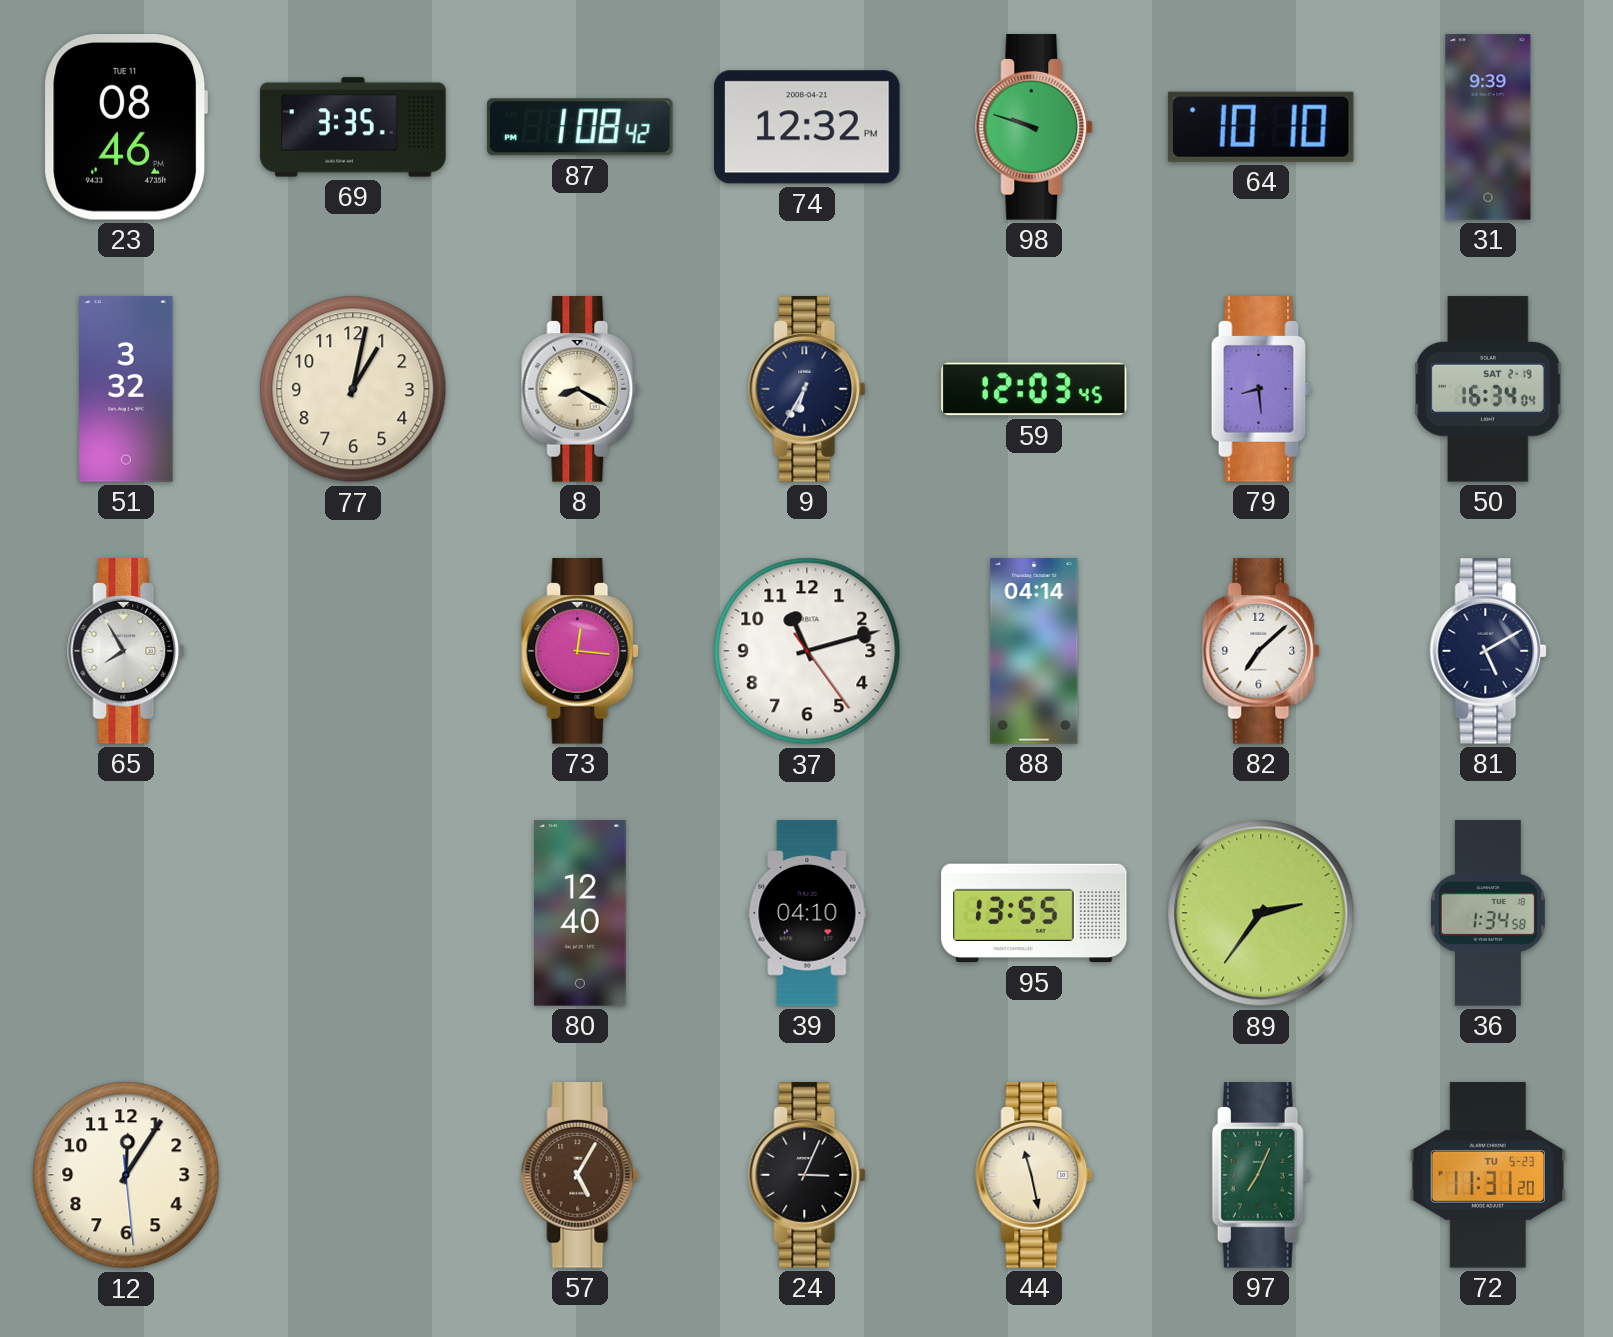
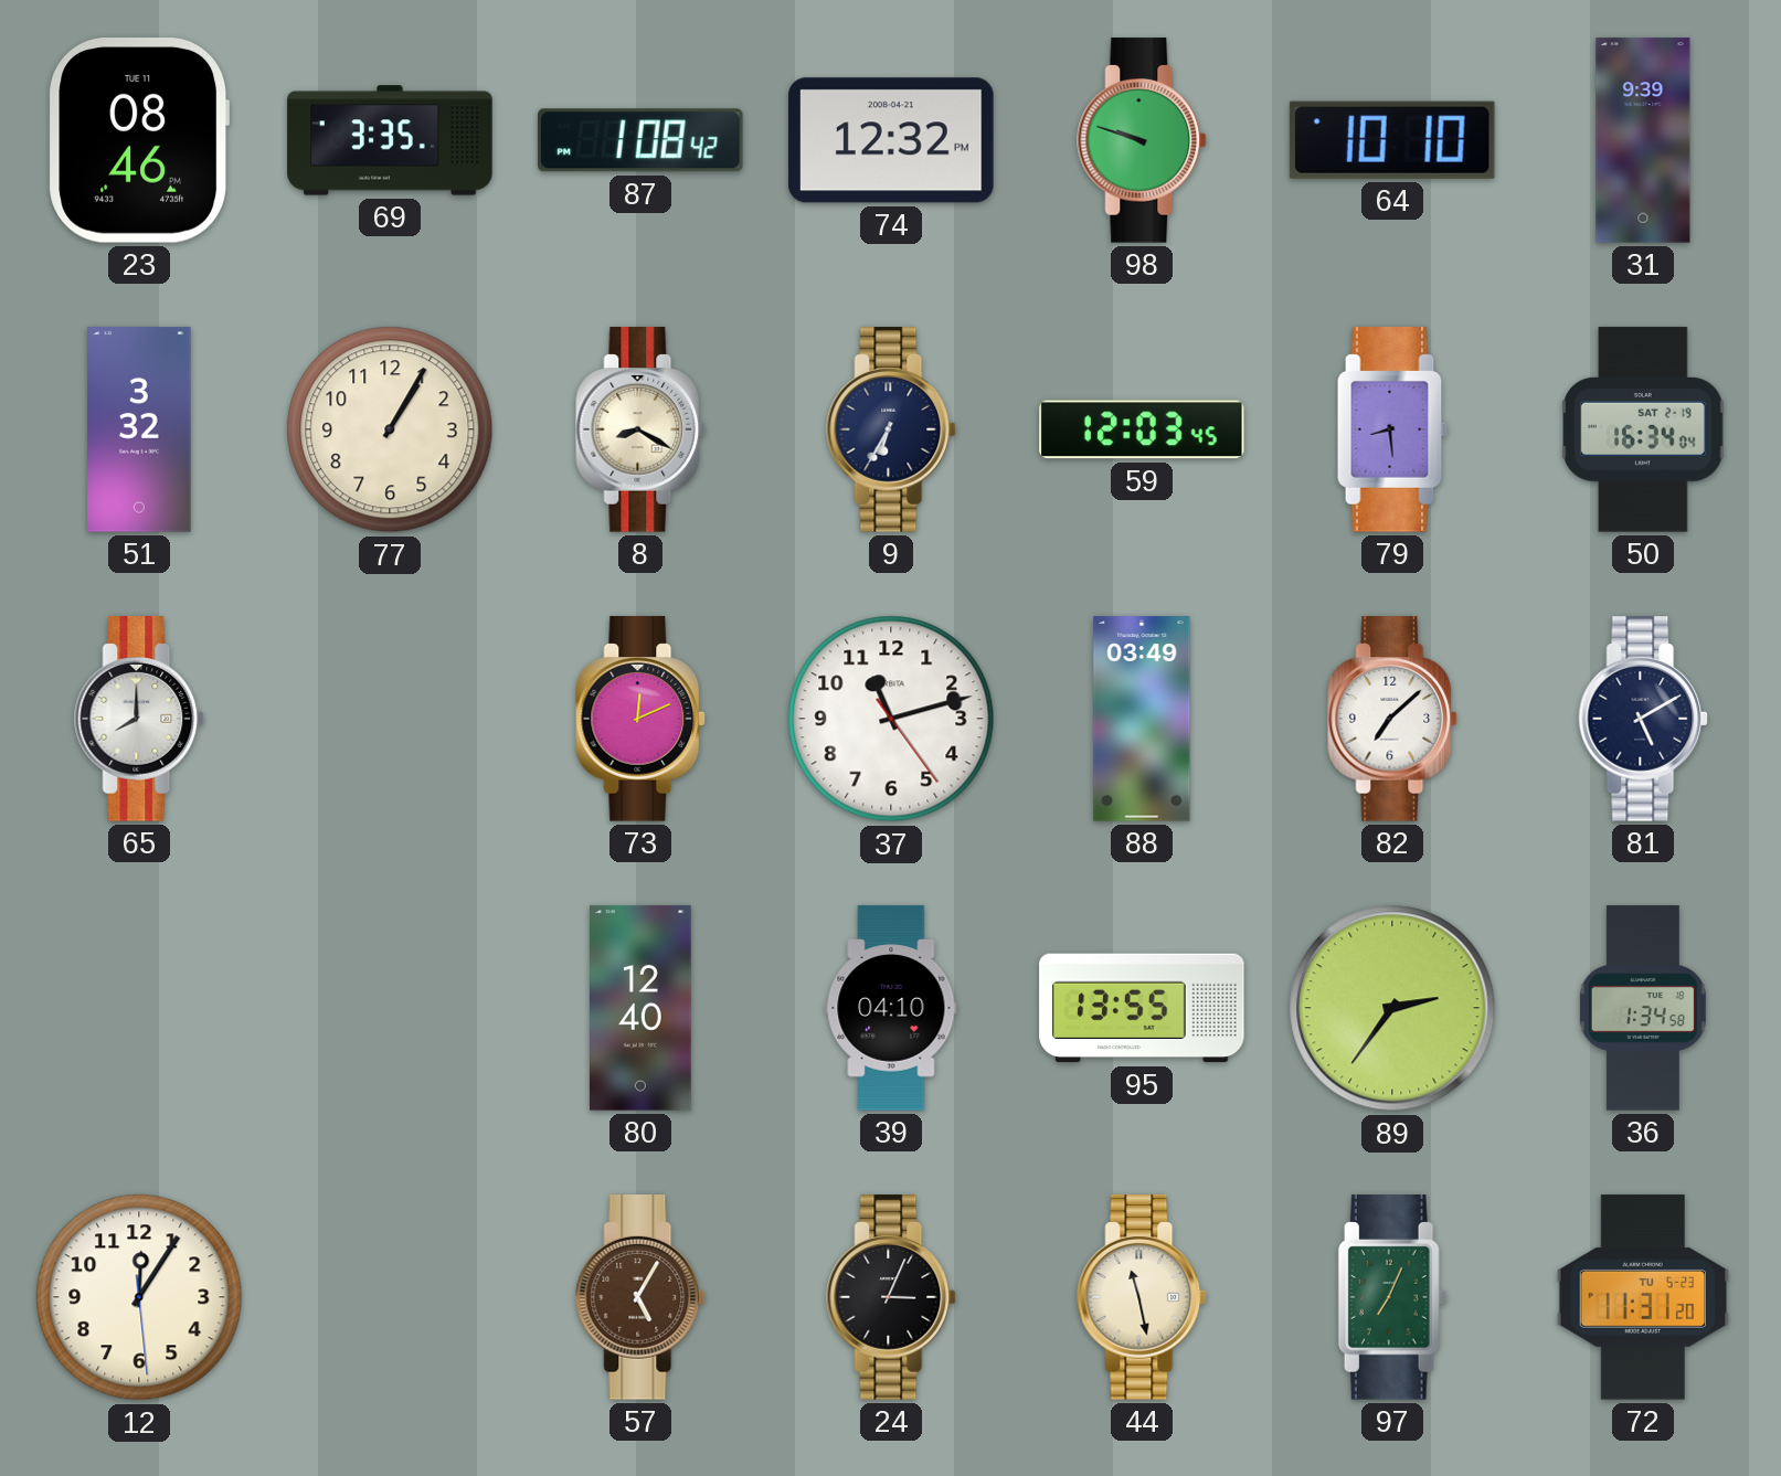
77: 1:02 -> 1:05 (390, 429)
65: 7:55 -> 8:00 (140, 719)
73: 12:16 -> 12:11 (642, 719)
88: 04:14 -> 03:49 (1142, 719)
